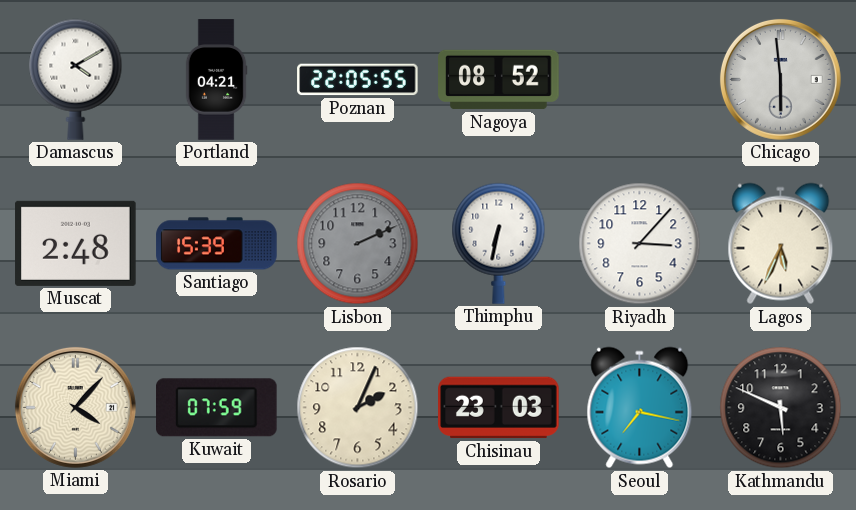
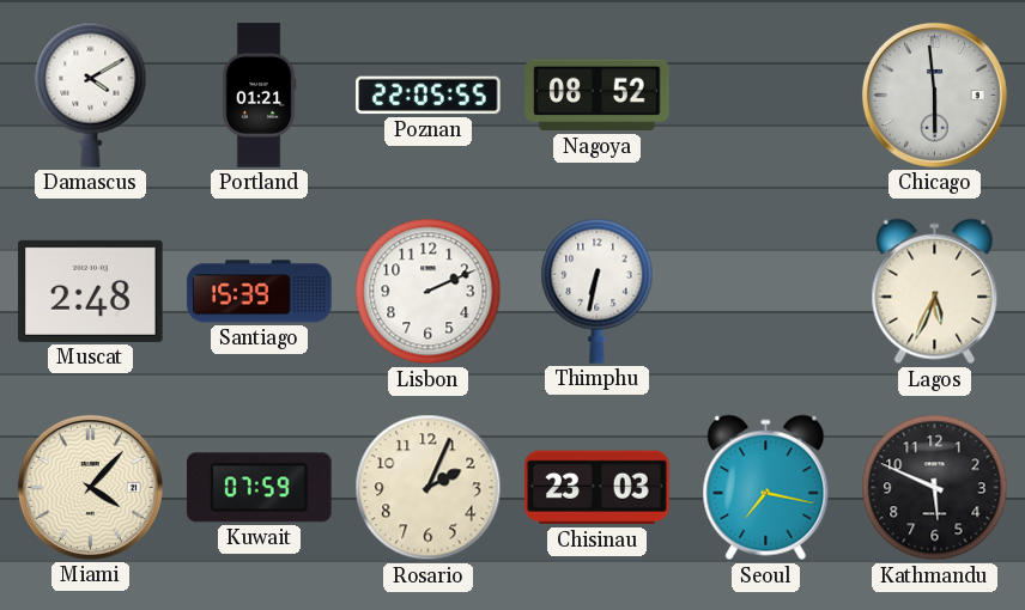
Portland: 04:21 -> 01:21 (259, 96)
Lisbon dial: grey -> white (429, 292)
Riyadh: 3:07 -> none (640, 244)
